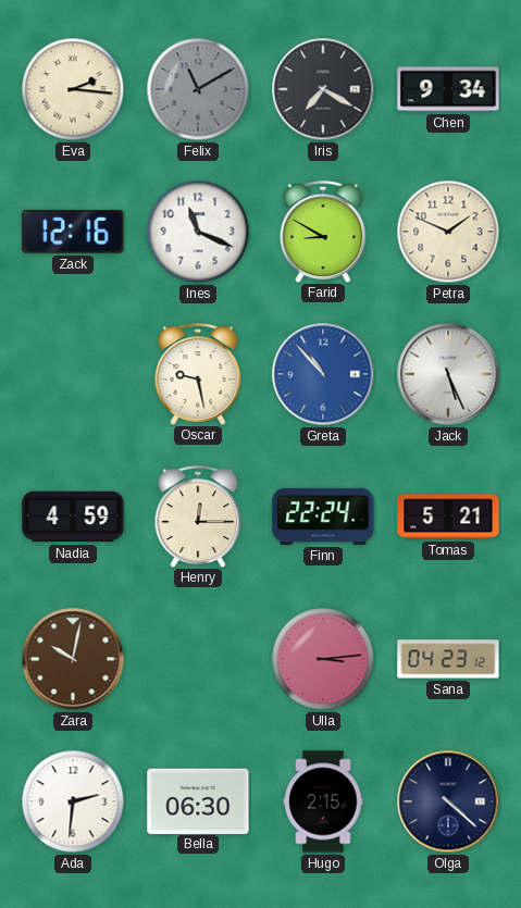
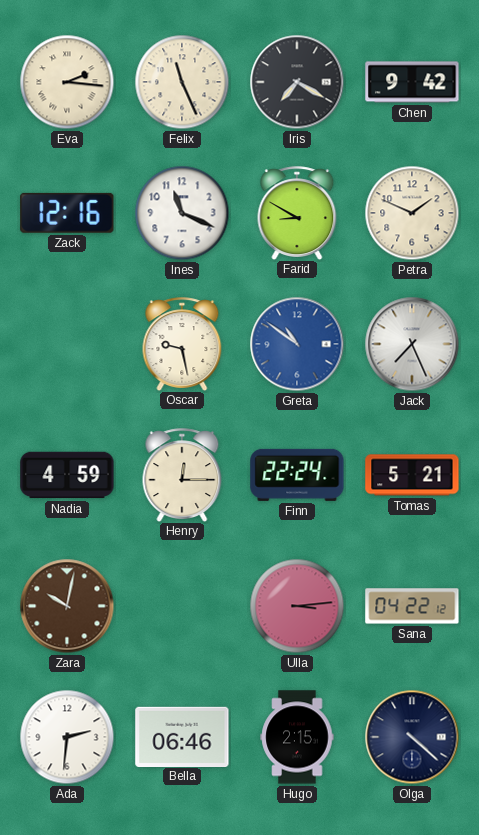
Felix: 11:10 -> 11:26 (182, 82)
Felix dial: grey -> cream (182, 82)
Chen: 9:34 -> 9:42 (412, 82)
Greta: 10:53 -> 10:51 (297, 344)
Jack: 5:26 -> 7:26 (412, 344)
Sana: 04:23 -> 04:22 (412, 606)
Bella: 06:30 -> 06:46 (182, 736)
